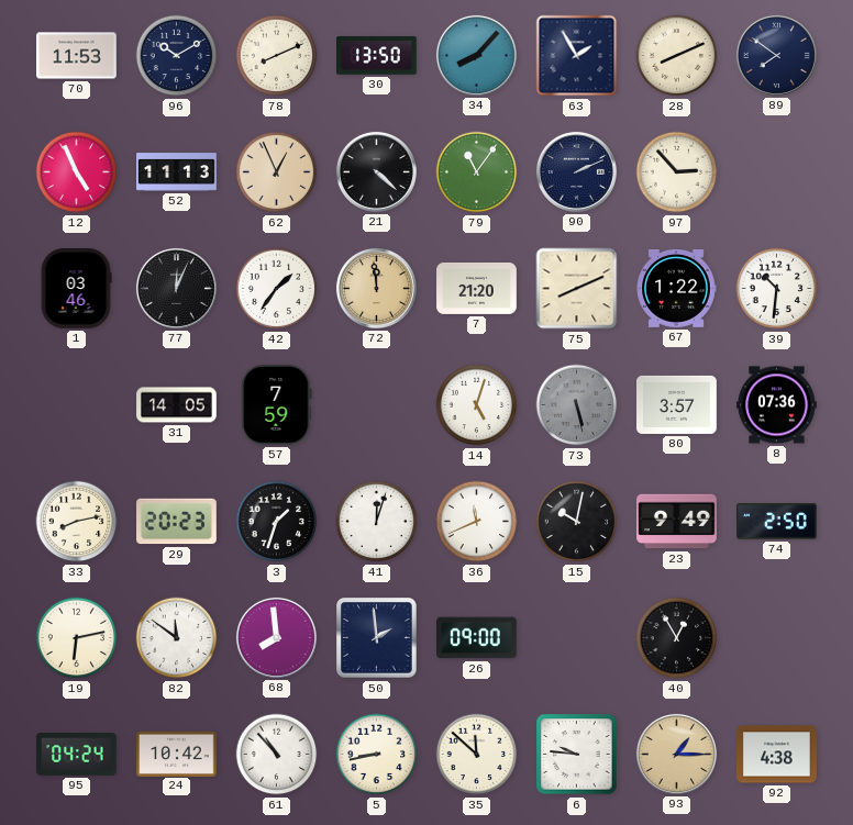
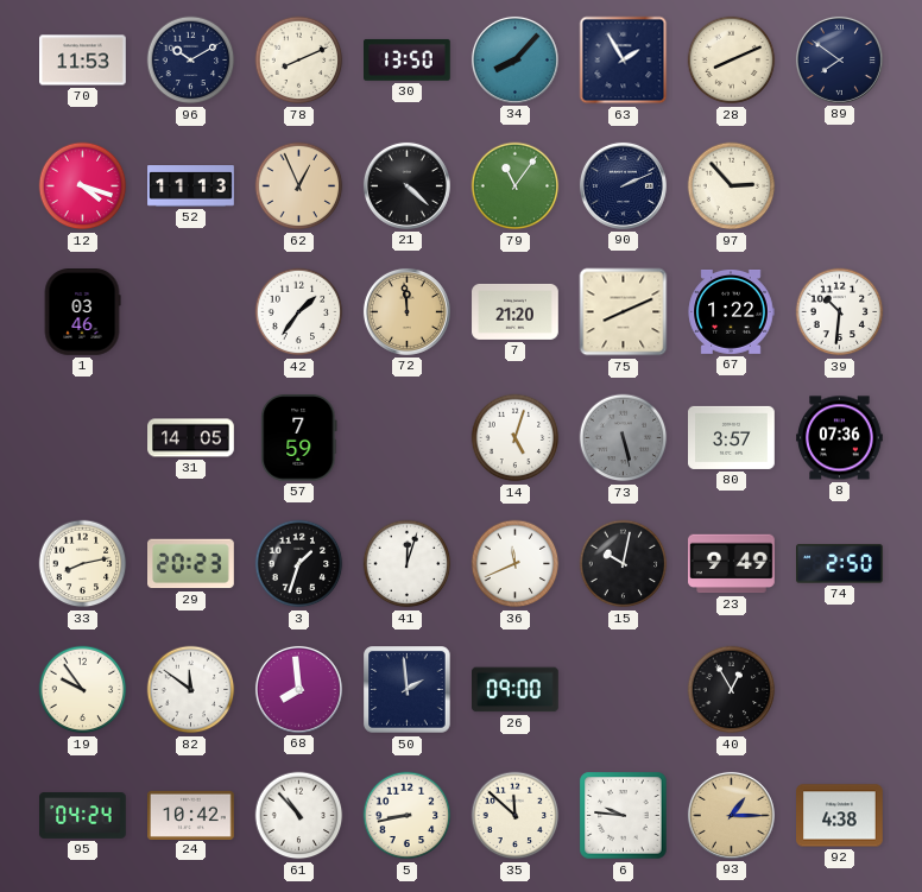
12: 4:56 -> 4:18 (83, 186)
77: 12:04 -> none (176, 288)
19: 6:13 -> 9:54 (83, 690)
